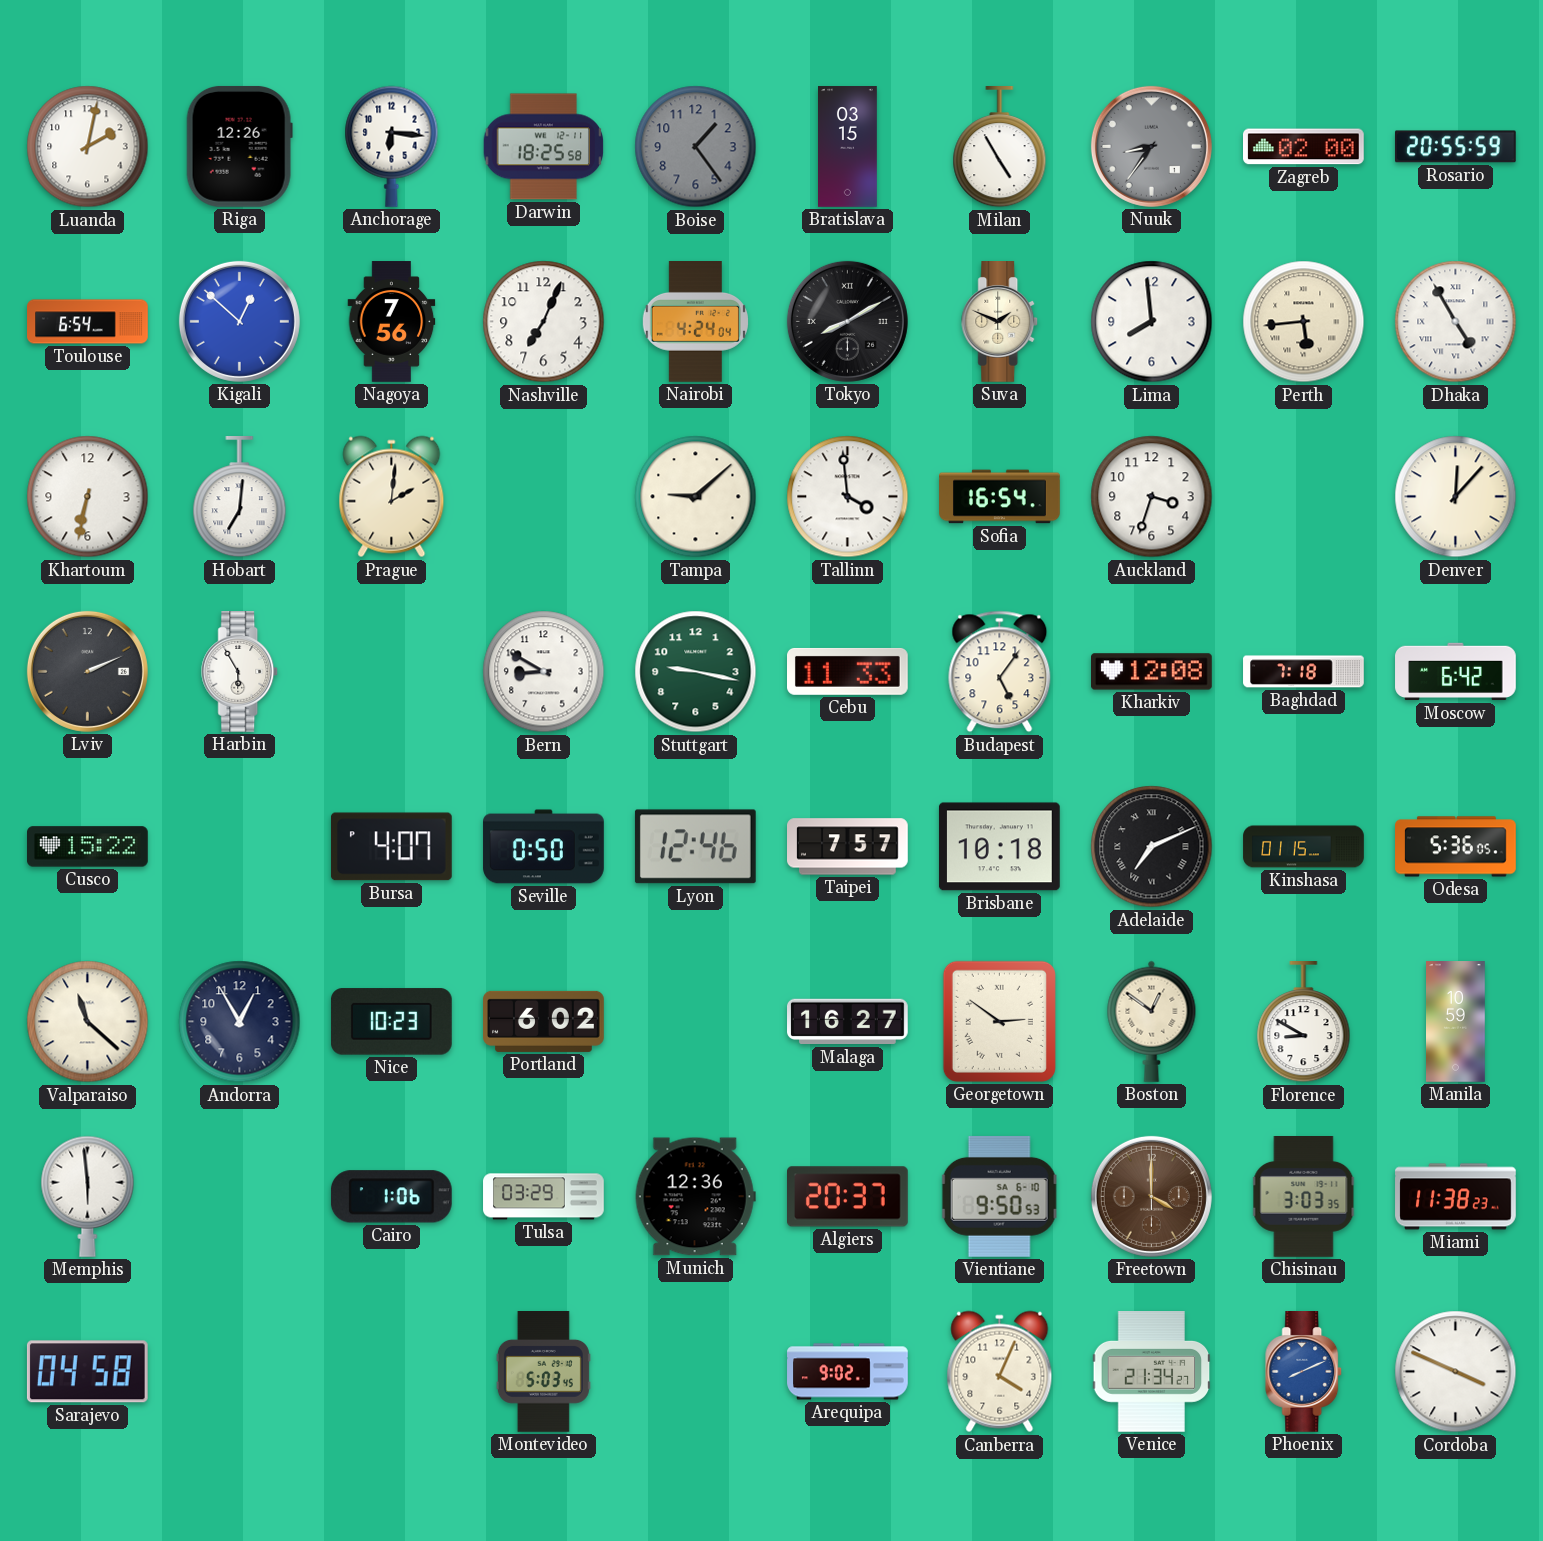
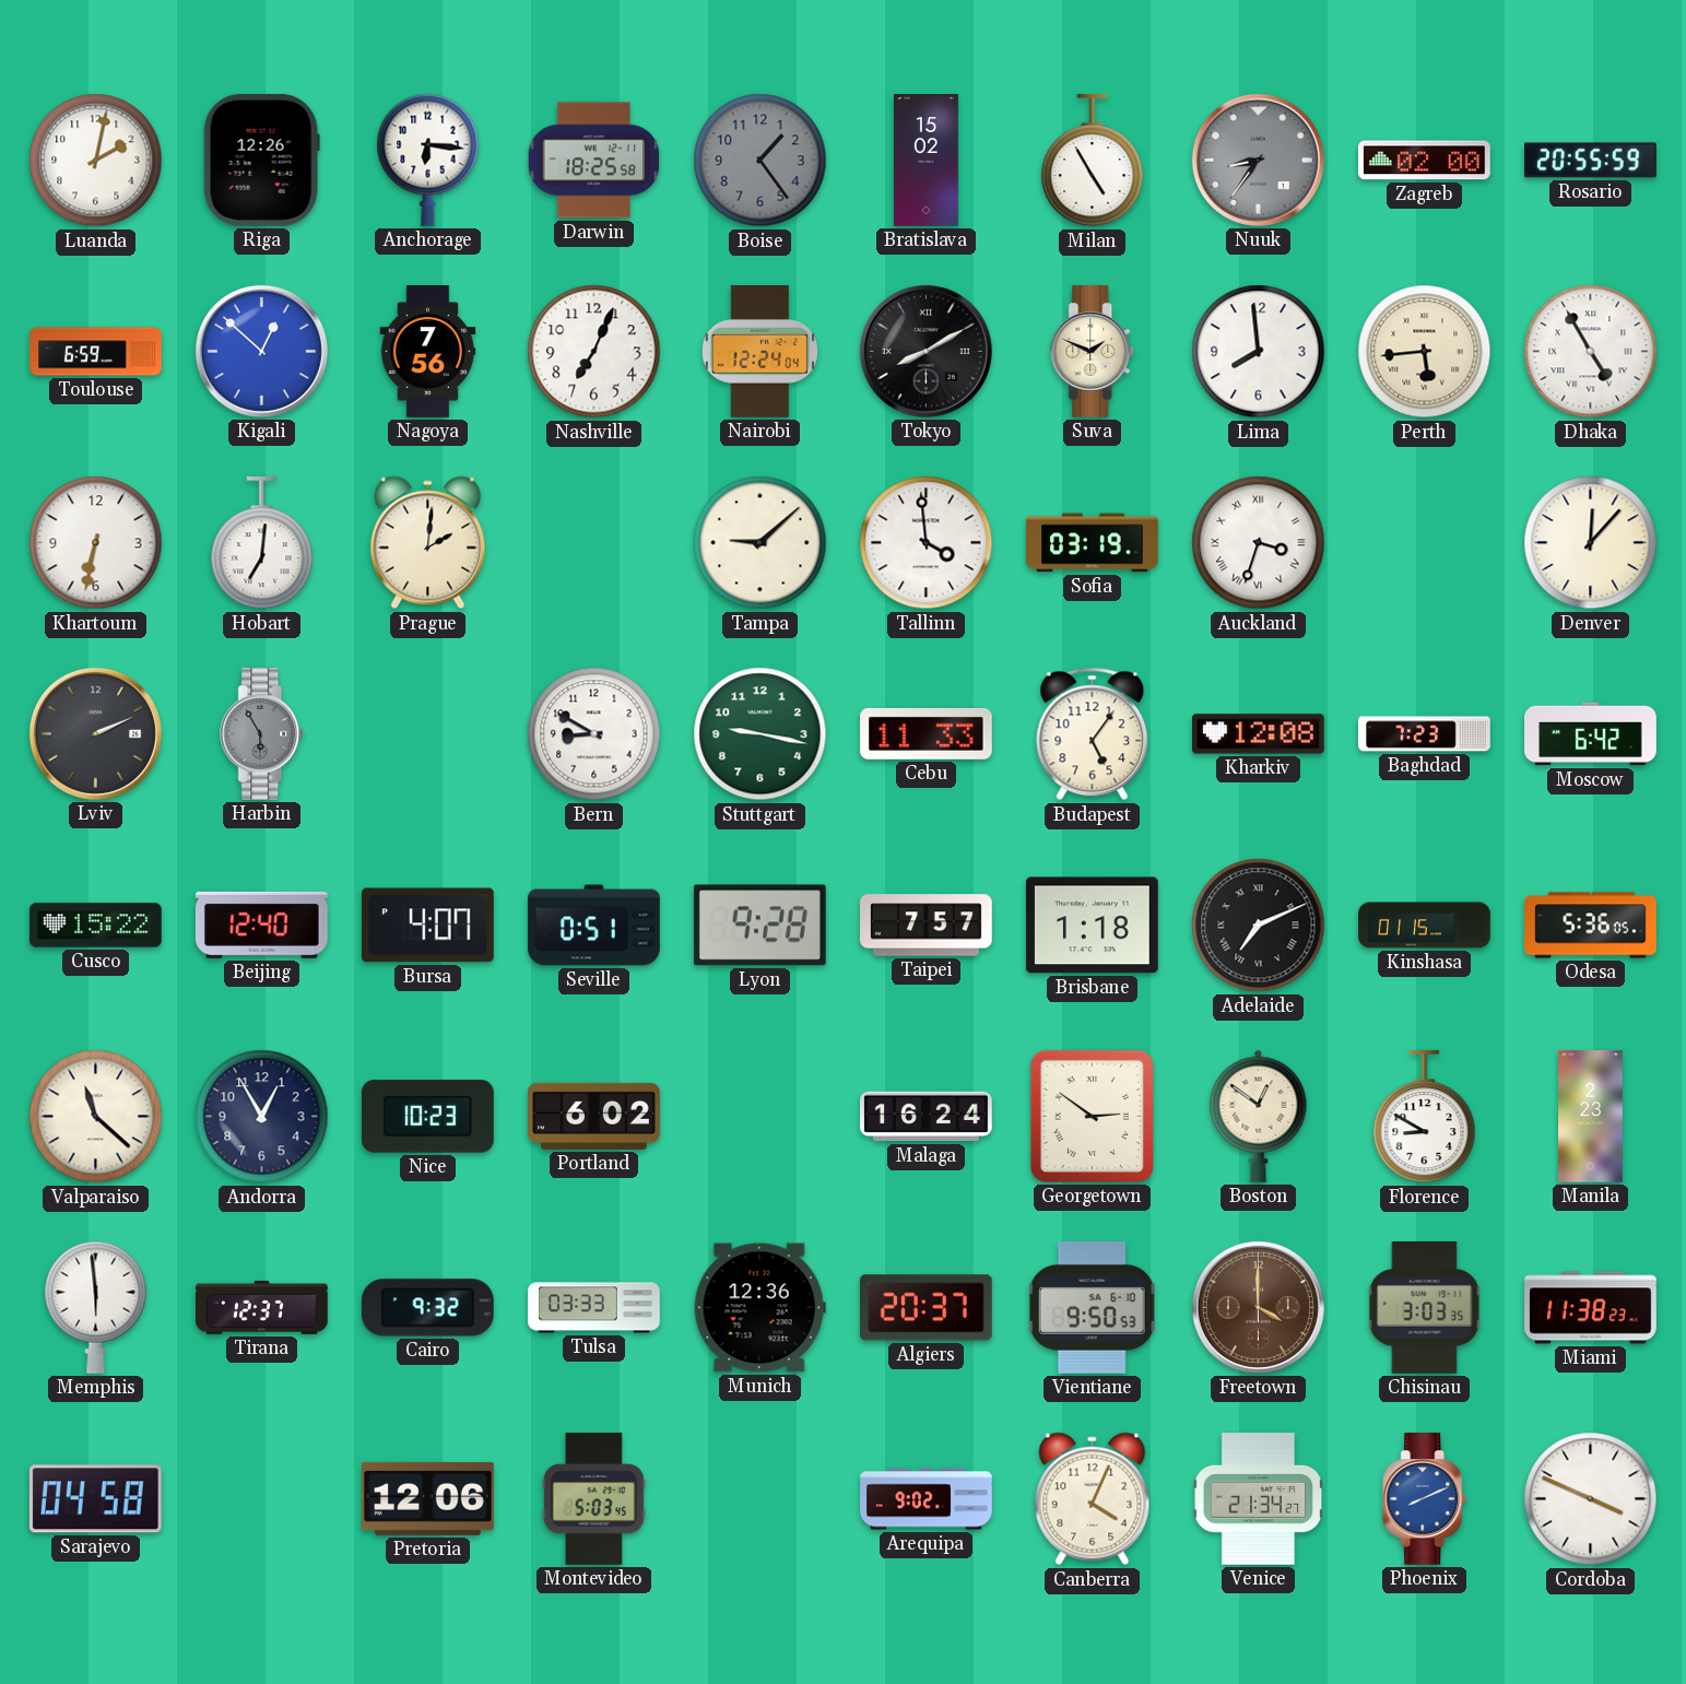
Bratislava: 03:15 -> 15:02 (927, 161)
Toulouse: 6:54 -> 6:59 (96, 352)
Nairobi: 4:24 -> 12:24 (759, 352)
Sofia: 16:54 -> 03:19 (1093, 543)
Auckland numerals: Arabic -> Roman (1259, 543)
Harbin dial: white -> grey (262, 734)
Baghdad: 7:18 -> 7:23 (1425, 734)
Beijing: none -> 12:40 (261, 925)
Seville: 0:50 -> 0:51 (594, 926)
Lyon: 12:46 -> 9:28 (759, 926)
Brisbane: 10:18 -> 1:18 (1092, 926)
Malaga: 16:27 -> 16:24 (927, 1117)
Manila: 10:59 -> 2:23 (1591, 1117)
Tirana: none -> 12:37 (262, 1307)
Cairo: 1:06 -> 9:32 (427, 1308)
Tulsa: 03:29 -> 03:33 (594, 1308)
Pretoria: none -> 12:06 (428, 1498)
